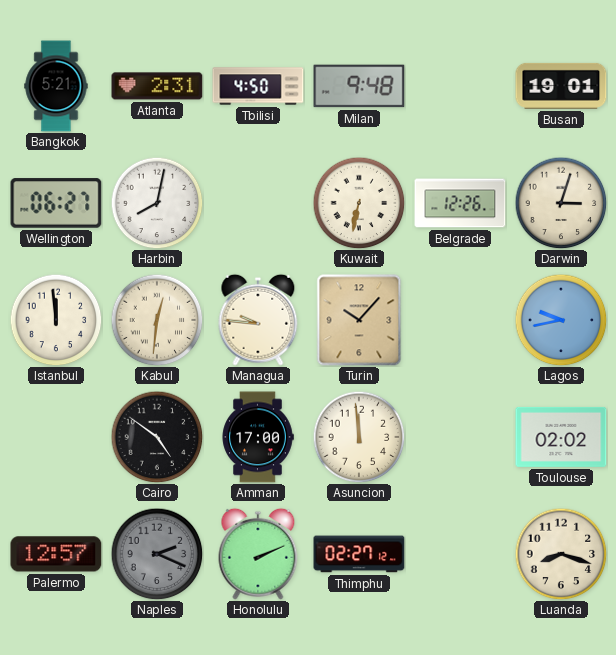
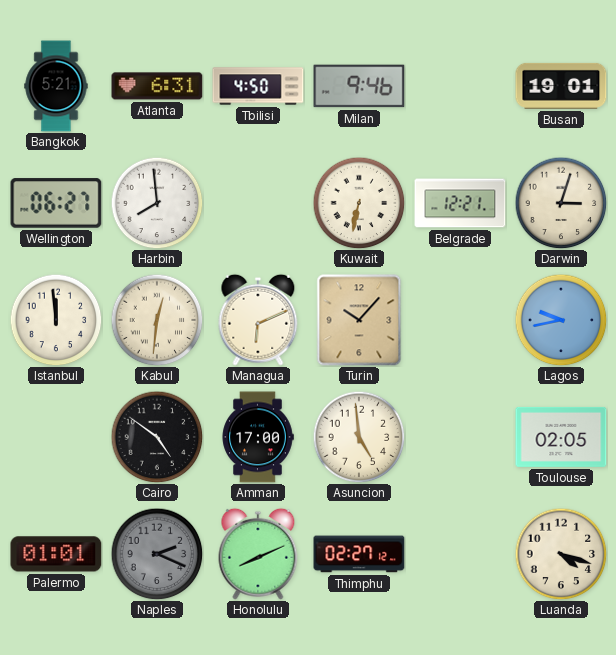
Atlanta: 2:31 -> 6:31 (157, 86)
Milan: 9:48 -> 9:46 (359, 86)
Harbin: 8:02 -> 7:59 (157, 203)
Belgrade: 12:26 -> 12:21 (460, 203)
Managua: 9:46 -> 6:11 (258, 320)
Asuncion: 11:59 -> 4:59 (359, 437)
Toulouse: 02:02 -> 02:05 (561, 437)
Palermo: 12:57 -> 01:01 (56, 554)
Honolulu: 2:11 -> 8:11 (258, 554)
Luanda: 8:18 -> 4:18 (561, 554)
